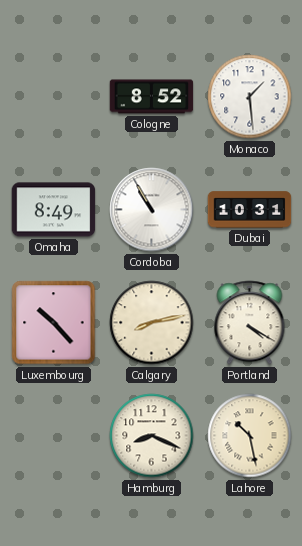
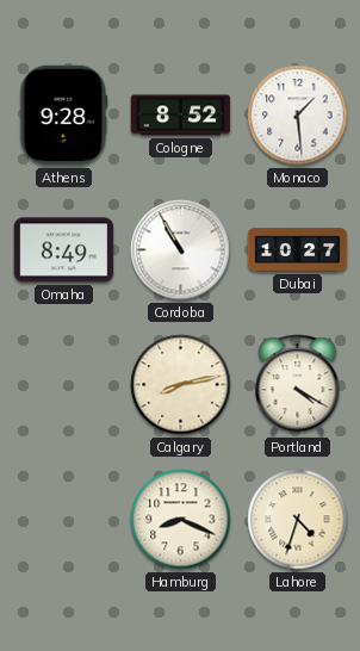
Athens: none -> 9:28 (64, 116)
Dubai: 10:31 -> 10:27 (298, 250)
Luxembourg: 10:23 -> none (54, 323)
Lahore: 10:28 -> 4:33 (298, 520)
